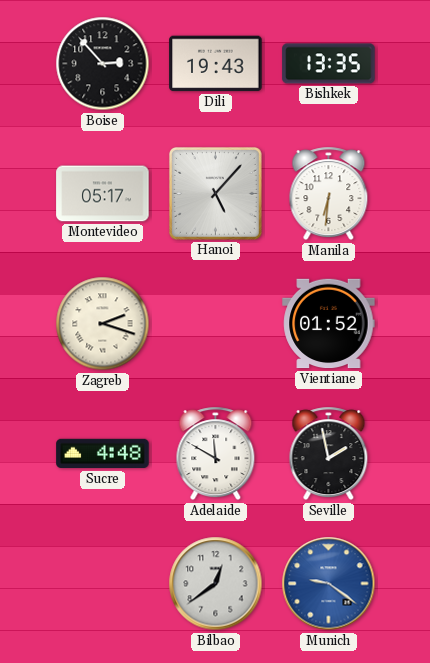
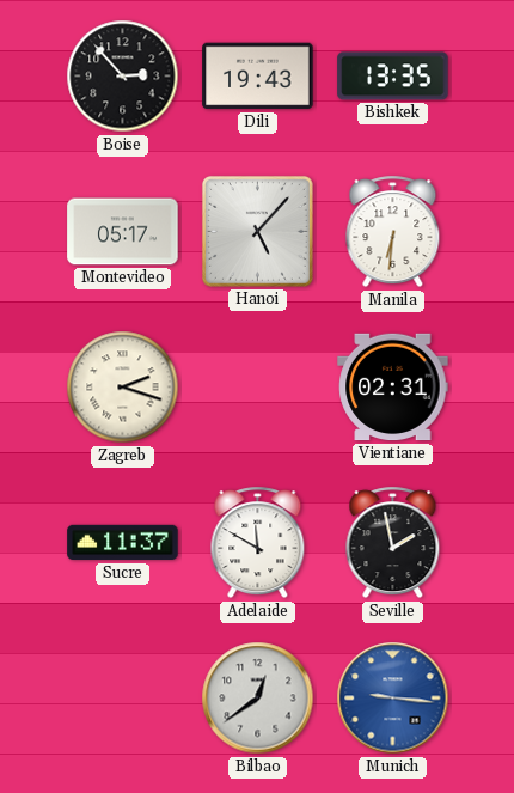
Vientiane: 01:52 -> 02:31 (393, 388)
Sucre: 4:48 -> 11:37 (123, 543)
Munich: 9:21 -> 9:16 (393, 699)
